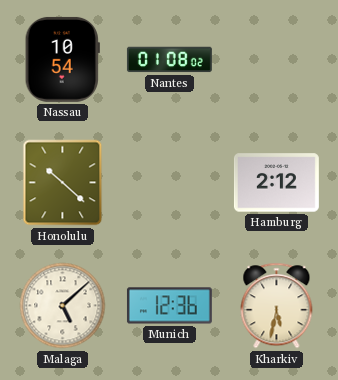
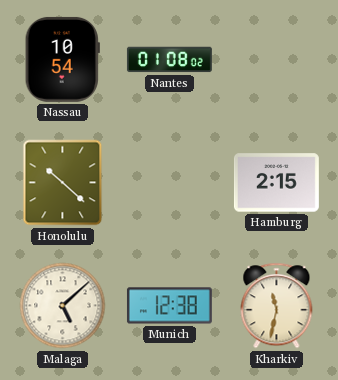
Hamburg: 2:12 -> 2:15 (276, 183)
Munich: 12:36 -> 12:38 (169, 306)
Kharkiv: 5:32 -> 11:32 (277, 306)
